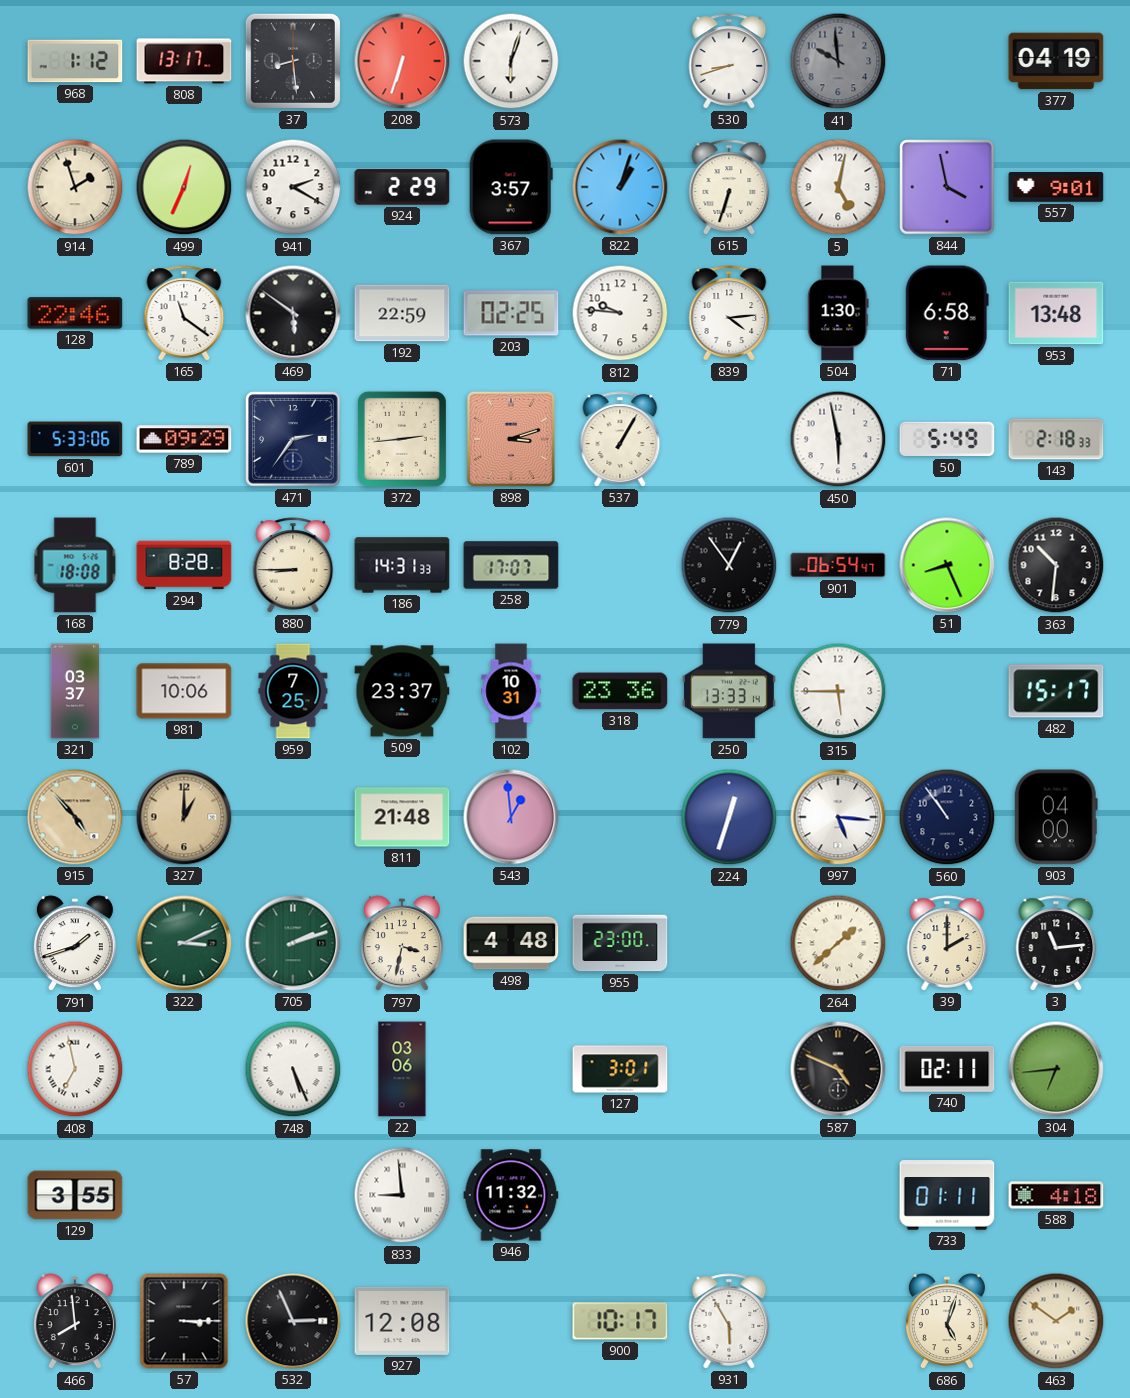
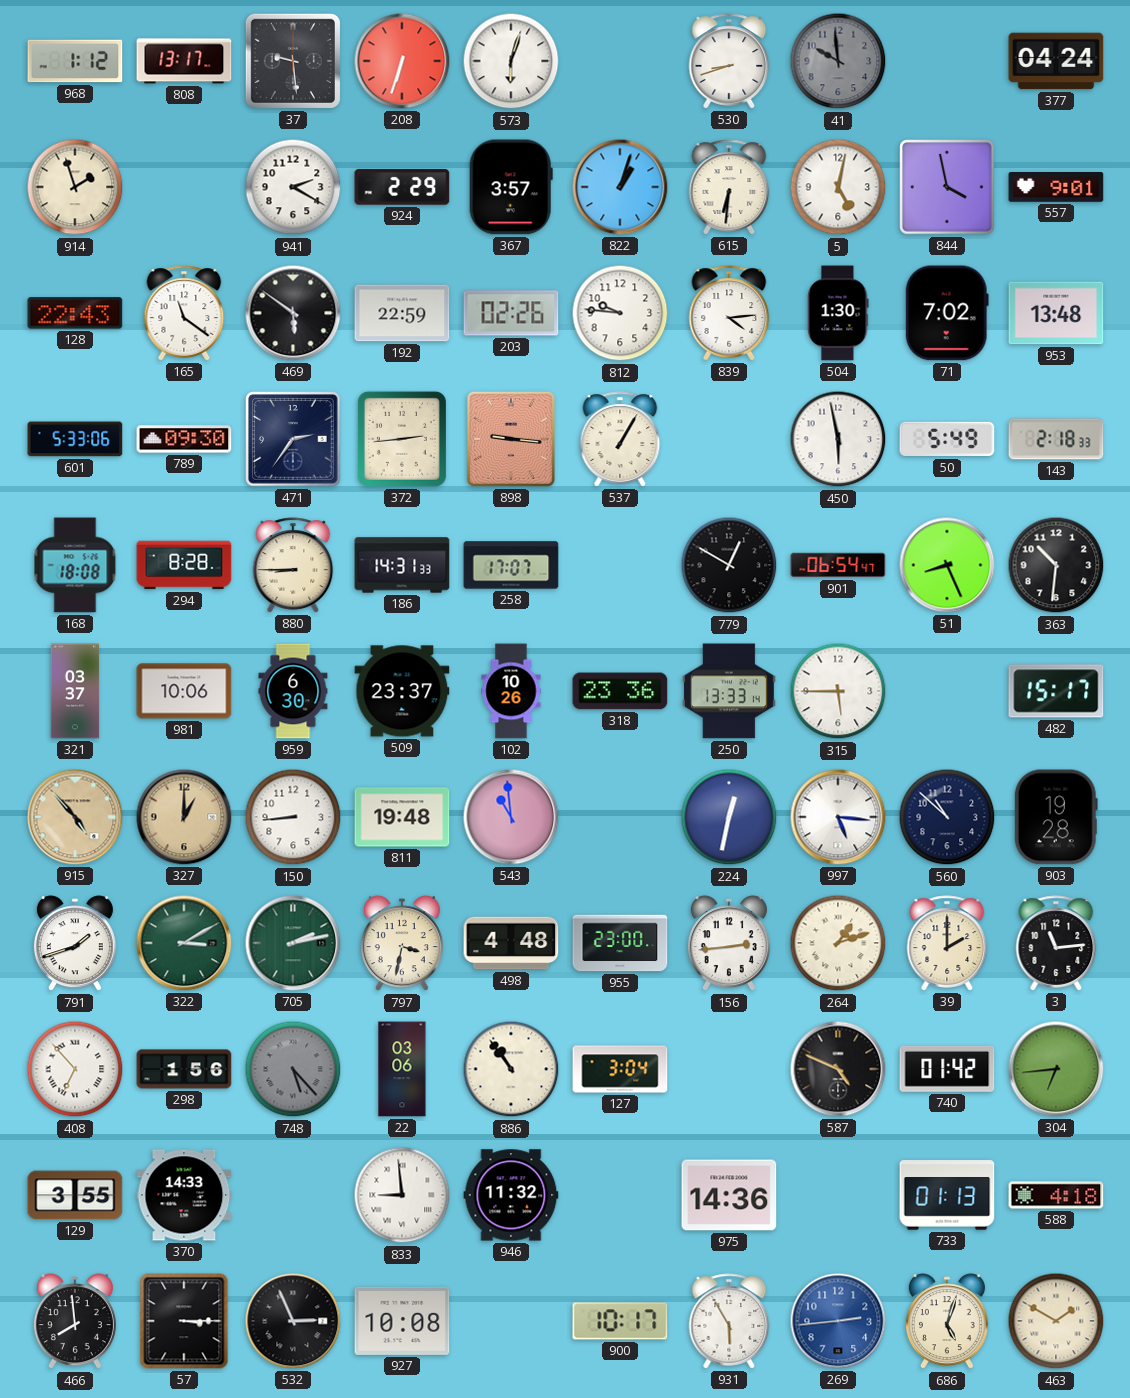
37: 8:29 -> 9:29 (293, 61)
377: 04:19 -> 04:24 (1056, 61)
499: 12:34 -> none (184, 187)
615: 6:33 -> 6:31 (729, 187)
128: 22:46 -> 22:43 (75, 313)
203: 02:25 -> 02:26 (511, 313)
71: 6:58 -> 7:02 (947, 313)
789: 09:29 -> 09:30 (184, 439)
898: 3:12 -> 9:16 (511, 439)
779: 12:54 -> 12:50 (729, 565)
959: 7:25 -> 6:30 (293, 691)
102: 10:31 -> 10:26 (511, 691)
150: none -> 8:44 (293, 817)
811: 21:48 -> 19:48 (402, 817)
543: 12:59 -> 10:59 (511, 817)
224: 12:33 -> 12:32 (729, 817)
560: 10:54 -> 10:52 (947, 817)
903: 04:00 -> 19:28 (1056, 817)
322: 3:11 -> 3:10 (184, 943)
705: 2:12 -> 2:13 (293, 943)
156: none -> 2:44 (729, 944)
264: 1:38 -> 1:12 (838, 943)
408: 6:58 -> 6:53 (75, 1069)
298: none -> 1:56 (184, 1069)
748: 5:26 -> 5:23 (293, 1069)
748 dial: white -> grey (293, 1069)
886: none -> 10:54 (511, 1069)
127: 3:01 -> 3:04 (620, 1069)
740: 02:11 -> 01:42 (947, 1069)
370: none -> 14:33 (184, 1195)
975: none -> 14:36 (729, 1195)
733: 01:11 -> 01:13 (947, 1195)
927: 12:08 -> 10:08 (402, 1321)
269: none -> 2:44 (838, 1321)
463: 1:51 -> 1:50 (1056, 1321)
